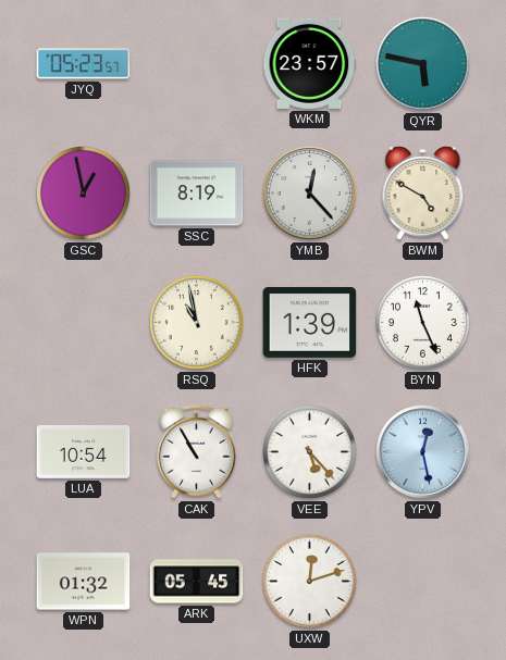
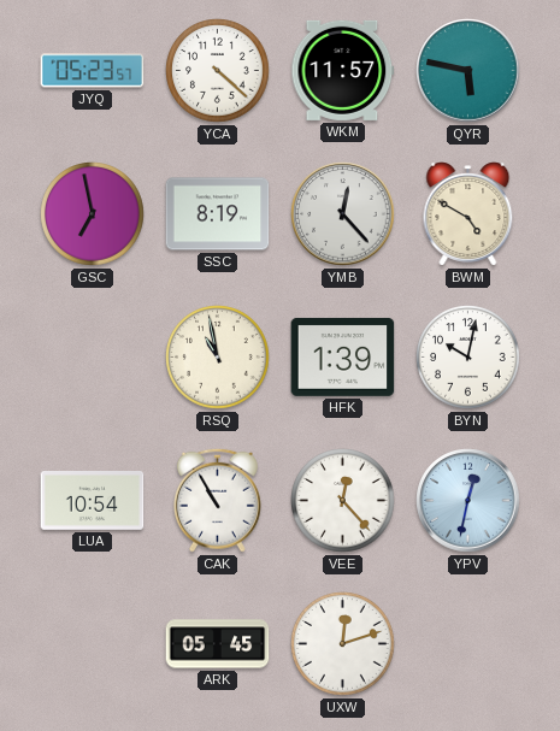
YCA: none -> 4:22 (218, 71)
WKM: 23:57 -> 11:57 (343, 70)
GSC: 12:58 -> 6:58 (93, 214)
BYN: 11:26 -> 10:02 (468, 358)
VEE: 5:23 -> 12:23 (343, 501)
YPV: 12:28 -> 12:32 (468, 501)
WPN: 01:32 -> none (84, 582)
